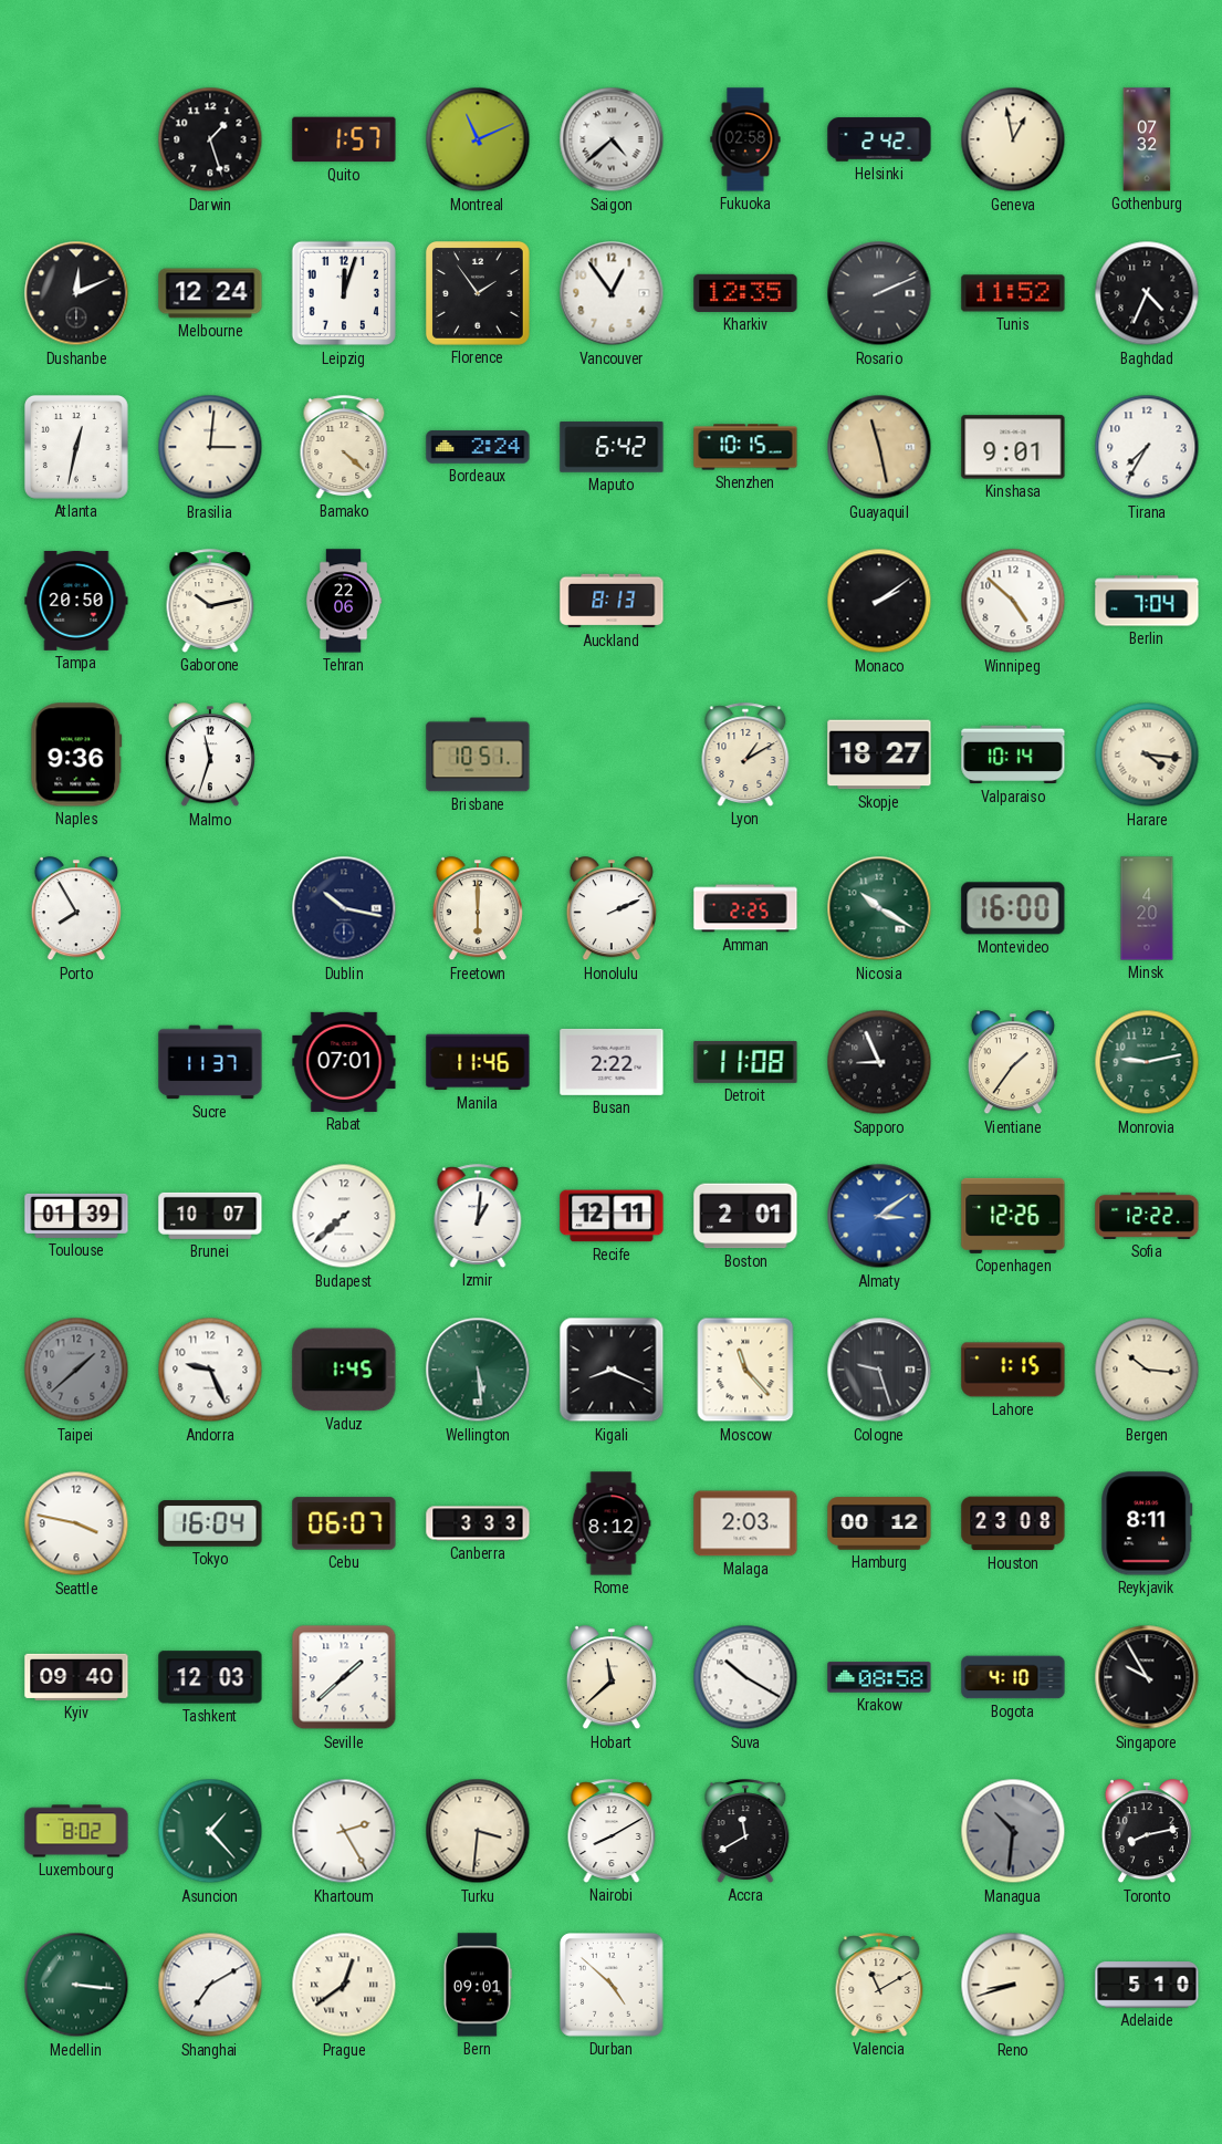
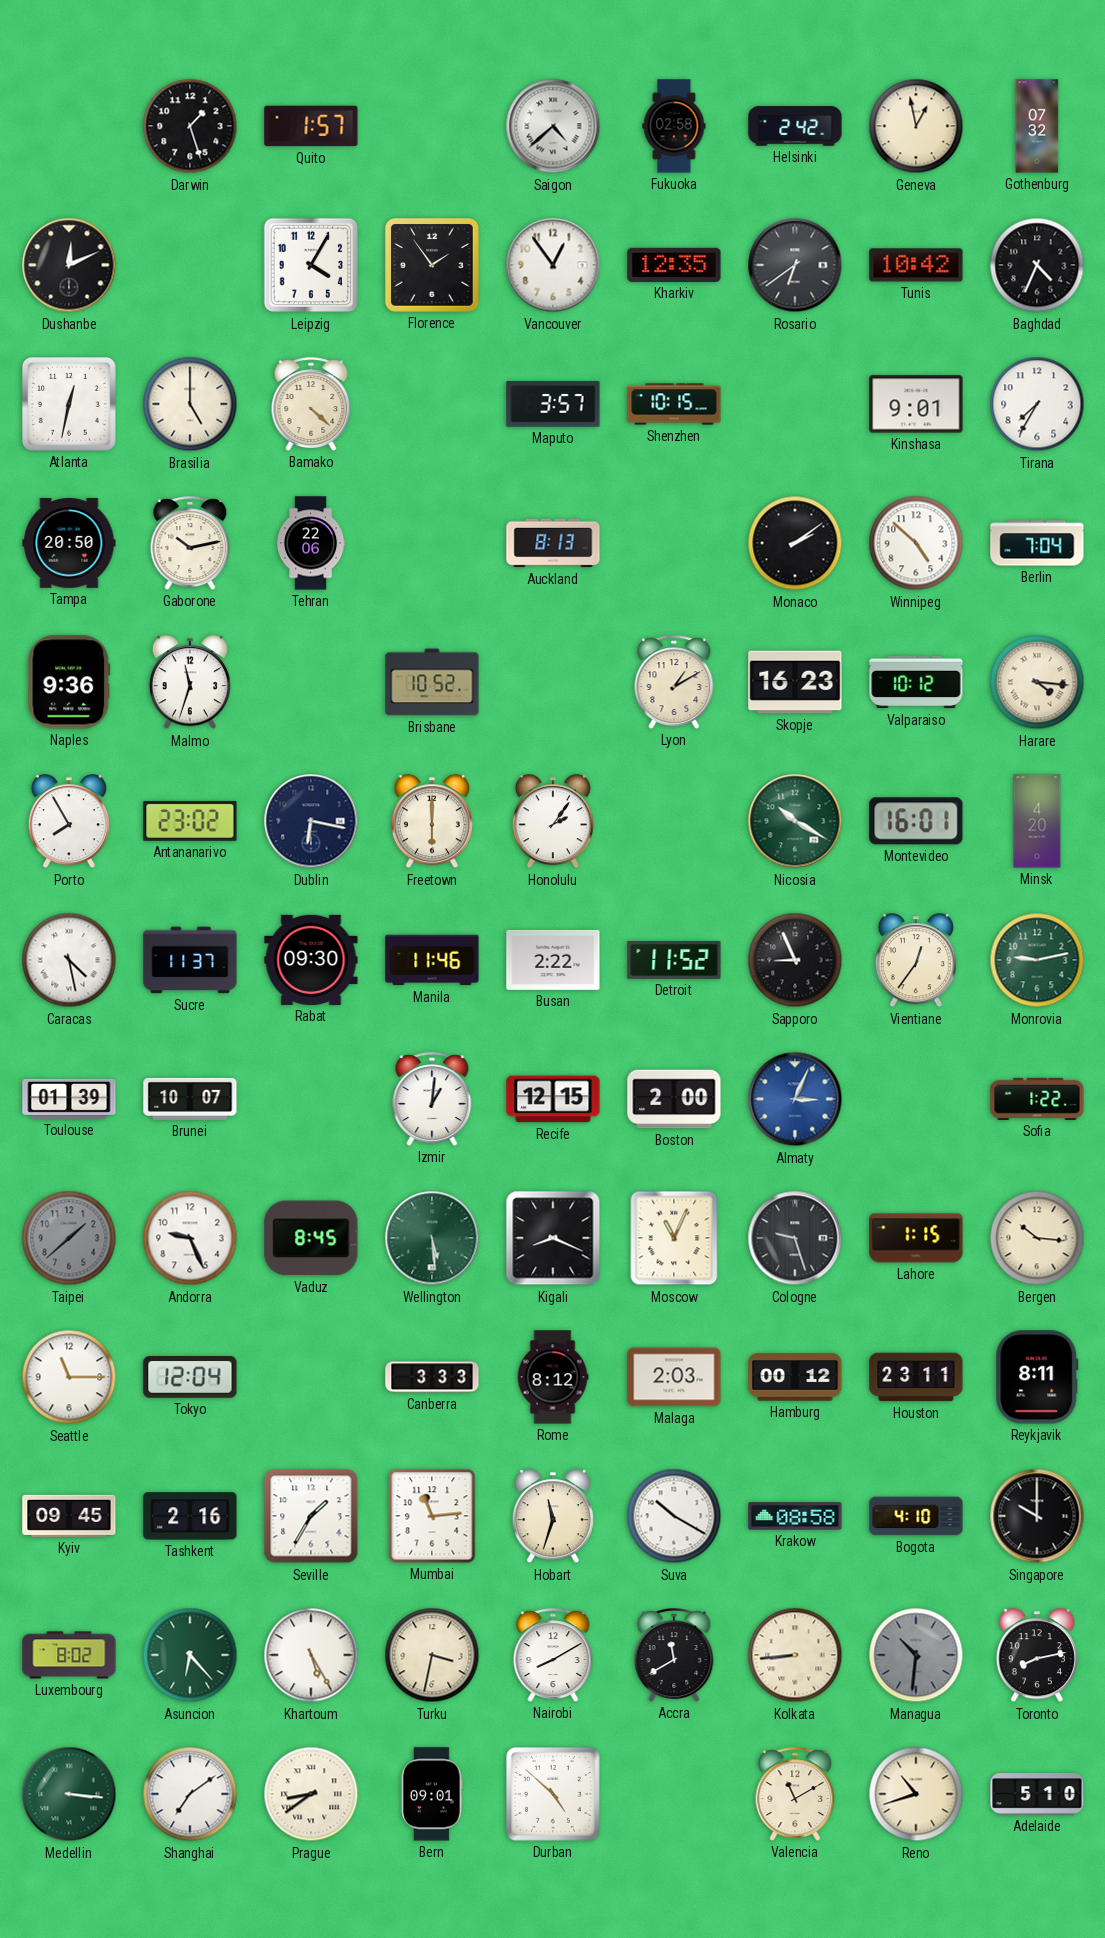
Montreal: 11:11 -> none (478, 139)
Melbourne: 12:24 -> none (210, 293)
Leipzig: 12:03 -> 4:05 (311, 265)
Rosario: 2:11 -> 6:39 (795, 265)
Tunis: 11:52 -> 10:42 (916, 265)
Brasilia: 3:01 -> 5:00 (190, 404)
Bordeaux: 2:24 -> none (478, 447)
Maputo: 6:42 -> 3:57 (553, 404)
Guayaquil: 11:28 -> none (879, 447)
Brisbane: 10:51 -> 10:52 (432, 682)
Skopje: 18:27 -> 16:23 (795, 682)
Valparaiso: 10:14 -> 10:12 (916, 682)
Antananarivo: none -> 23:02 (190, 821)
Dublin: 10:17 -> 6:17 (311, 821)
Honolulu: 2:11 -> 2:06 (553, 822)
Amman: 2:25 -> none (745, 908)
Montevideo: 16:00 -> 16:01 (916, 821)
Caracas: none -> 4:28 (69, 960)
Rabat: 07:01 -> 09:30 (311, 960)
Detroit: 11:08 -> 11:52 (674, 960)
Vientiane: 1:36 -> 12:36 (916, 961)
Budapest: 7:38 -> none (344, 1216)
Recife: 12:11 -> 12:15 (553, 1099)
Boston: 2:01 -> 2:00 (674, 1099)
Almaty: 3:09 -> 3:04 (795, 1099)
Copenhagen: 12:26 -> none (1013, 1216)
Sofia: 12:22 -> 1:22 (1037, 1099)
Vaduz: 1:45 -> 8:45 (311, 1238)
Moscow: 11:23 -> 11:04 (674, 1238)
Seattle: 3:47 -> 11:15 (69, 1377)
Tokyo: 16:04 -> 12:04 (190, 1377)
Cebu: 06:07 -> none (344, 1523)
Houston: 23:08 -> 23:11 (916, 1377)
Kyiv: 09:40 -> 09:45 (69, 1516)
Tashkent: 12:03 -> 2:16 (190, 1516)
Seville: 1:38 -> 1:35 (311, 1516)
Mumbai: none -> 11:14 (432, 1516)
Hobart: 11:38 -> 11:33 (553, 1517)
Singapore: 9:55 -> 10:00 (1037, 1516)
Asuncion: 1:23 -> 6:23 (190, 1655)
Khartoum: 2:25 -> 5:25 (311, 1655)
Turku: 3:31 -> 3:32 (432, 1655)
Kolkata: none -> 8:44 (795, 1655)
Shanghai: 7:10 -> 7:09 (190, 1794)
Prague: 12:39 -> 8:39 (311, 1794)
Reno: 8:42 -> 10:42 (916, 1794)
